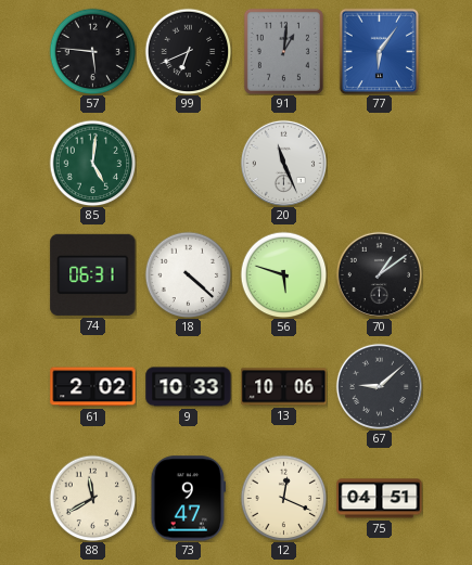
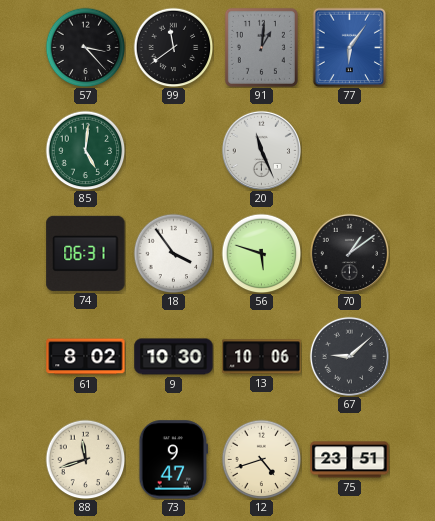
57: 5:46 -> 3:23 (85, 47)
99: 6:41 -> 11:39 (173, 47)
18: 4:22 -> 3:54 (173, 253)
61: 2:02 -> 8:02 (86, 357)
9: 10:33 -> 10:30 (174, 357)
88: 11:40 -> 11:42 (85, 459)
12: 12:19 -> 4:42 (261, 459)
75: 04:51 -> 23:51 (350, 460)
